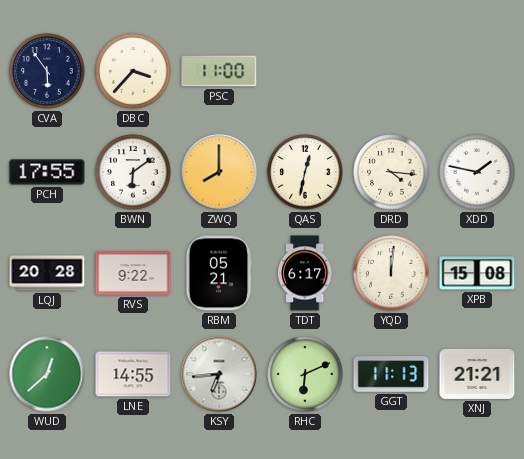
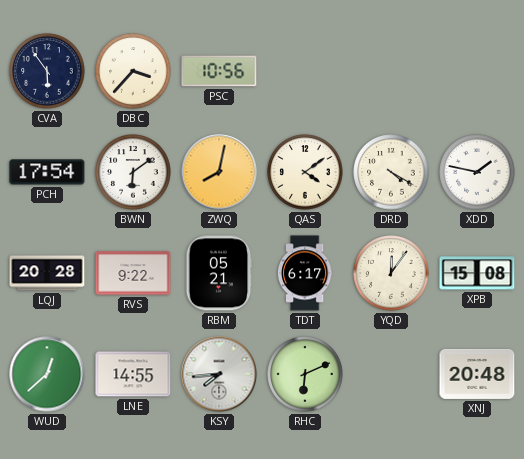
PSC: 11:00 -> 10:56 (219, 71)
PCH: 17:55 -> 17:54 (47, 172)
ZWQ: 8:00 -> 8:02 (219, 172)
QAS: 12:32 -> 4:09 (305, 172)
DRD: 4:16 -> 4:20 (391, 172)
YQD: 12:01 -> 12:06 (391, 273)
KSY: 6:44 -> 7:44 (219, 374)
GGT: 11:13 -> none (391, 374)
XNJ: 21:21 -> 20:48 (477, 374)
